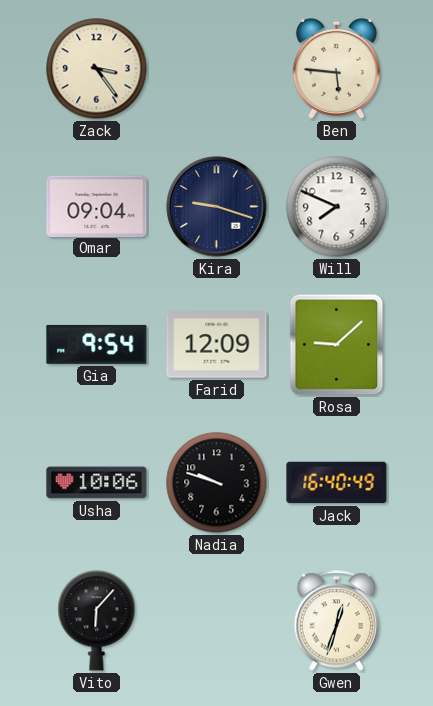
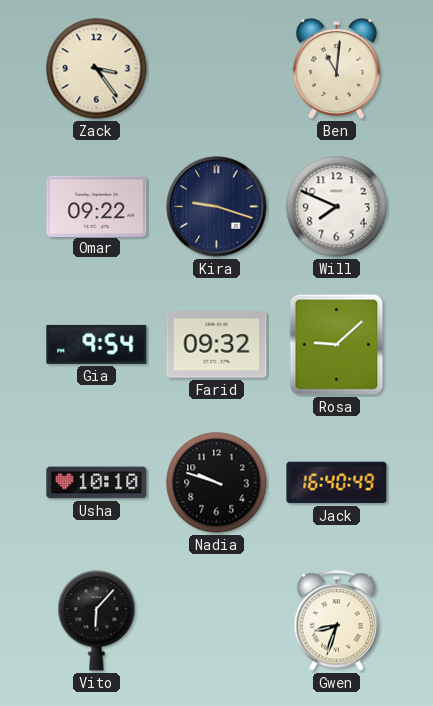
Ben: 5:46 -> 11:01 (336, 68)
Omar: 09:04 -> 09:22 (97, 206)
Farid: 12:09 -> 09:32 (217, 345)
Usha: 10:06 -> 10:10 (97, 483)
Gwen: 12:33 -> 8:33 (337, 621)
